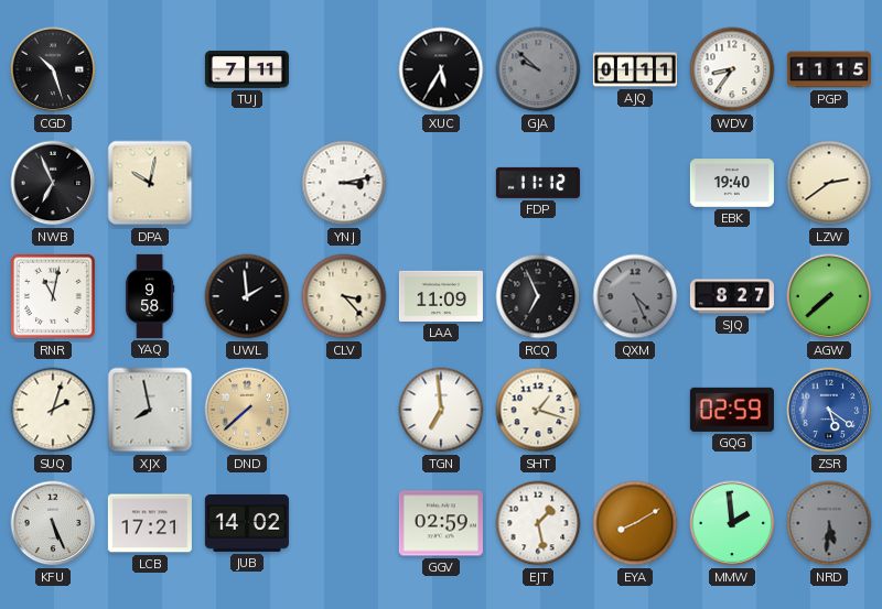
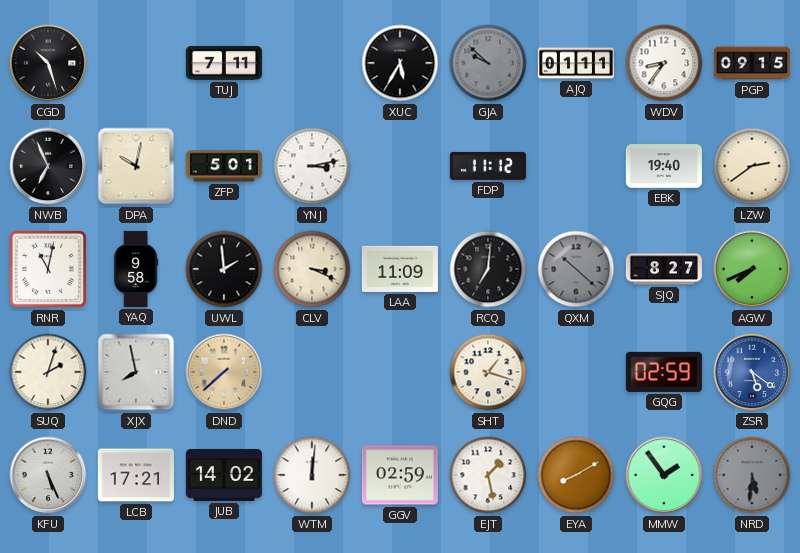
PGP: 11:15 -> 09:15 (752, 63)
ZFP: none -> 5:01 (224, 166)
CLV: 3:23 -> 3:19 (312, 269)
RCQ: 6:56 -> 7:01 (488, 269)
QXM: 4:26 -> 10:22 (576, 269)
AGW: 7:38 -> 7:41 (752, 269)
TGN: 6:59 -> none (441, 410)
WTM: none -> 12:01 (312, 475)
MMW: 1:59 -> 1:54 (664, 475)
